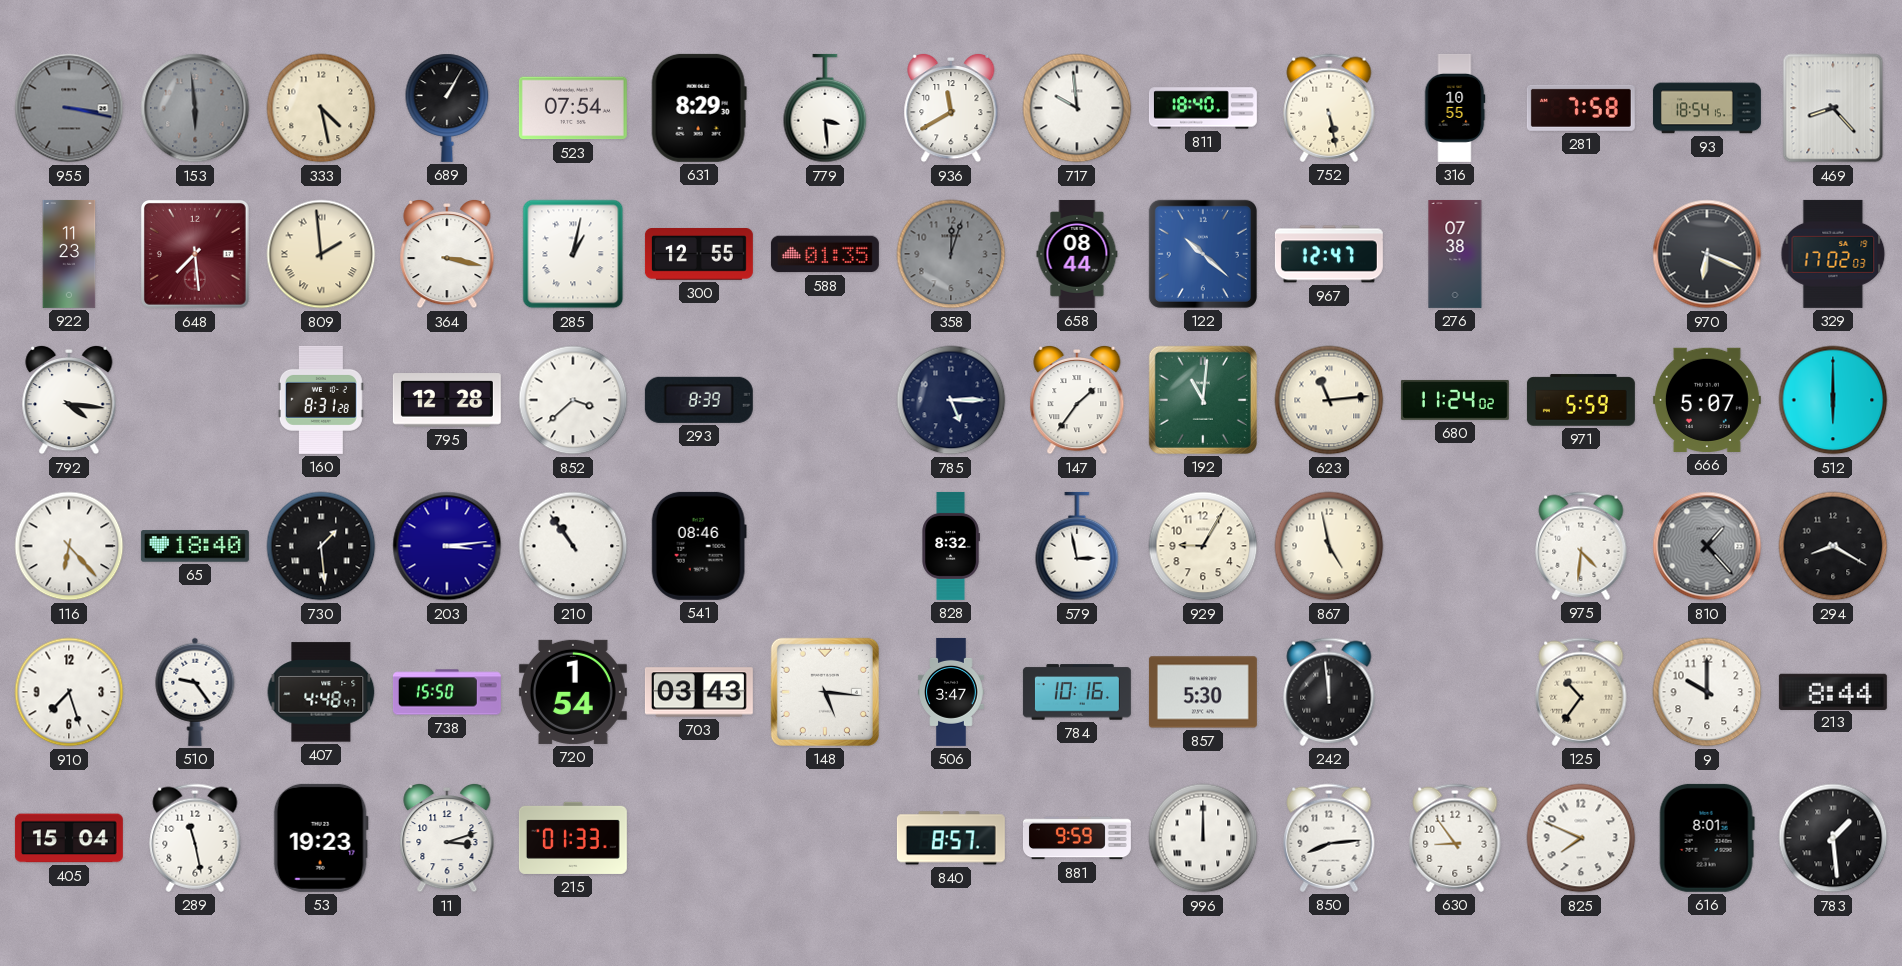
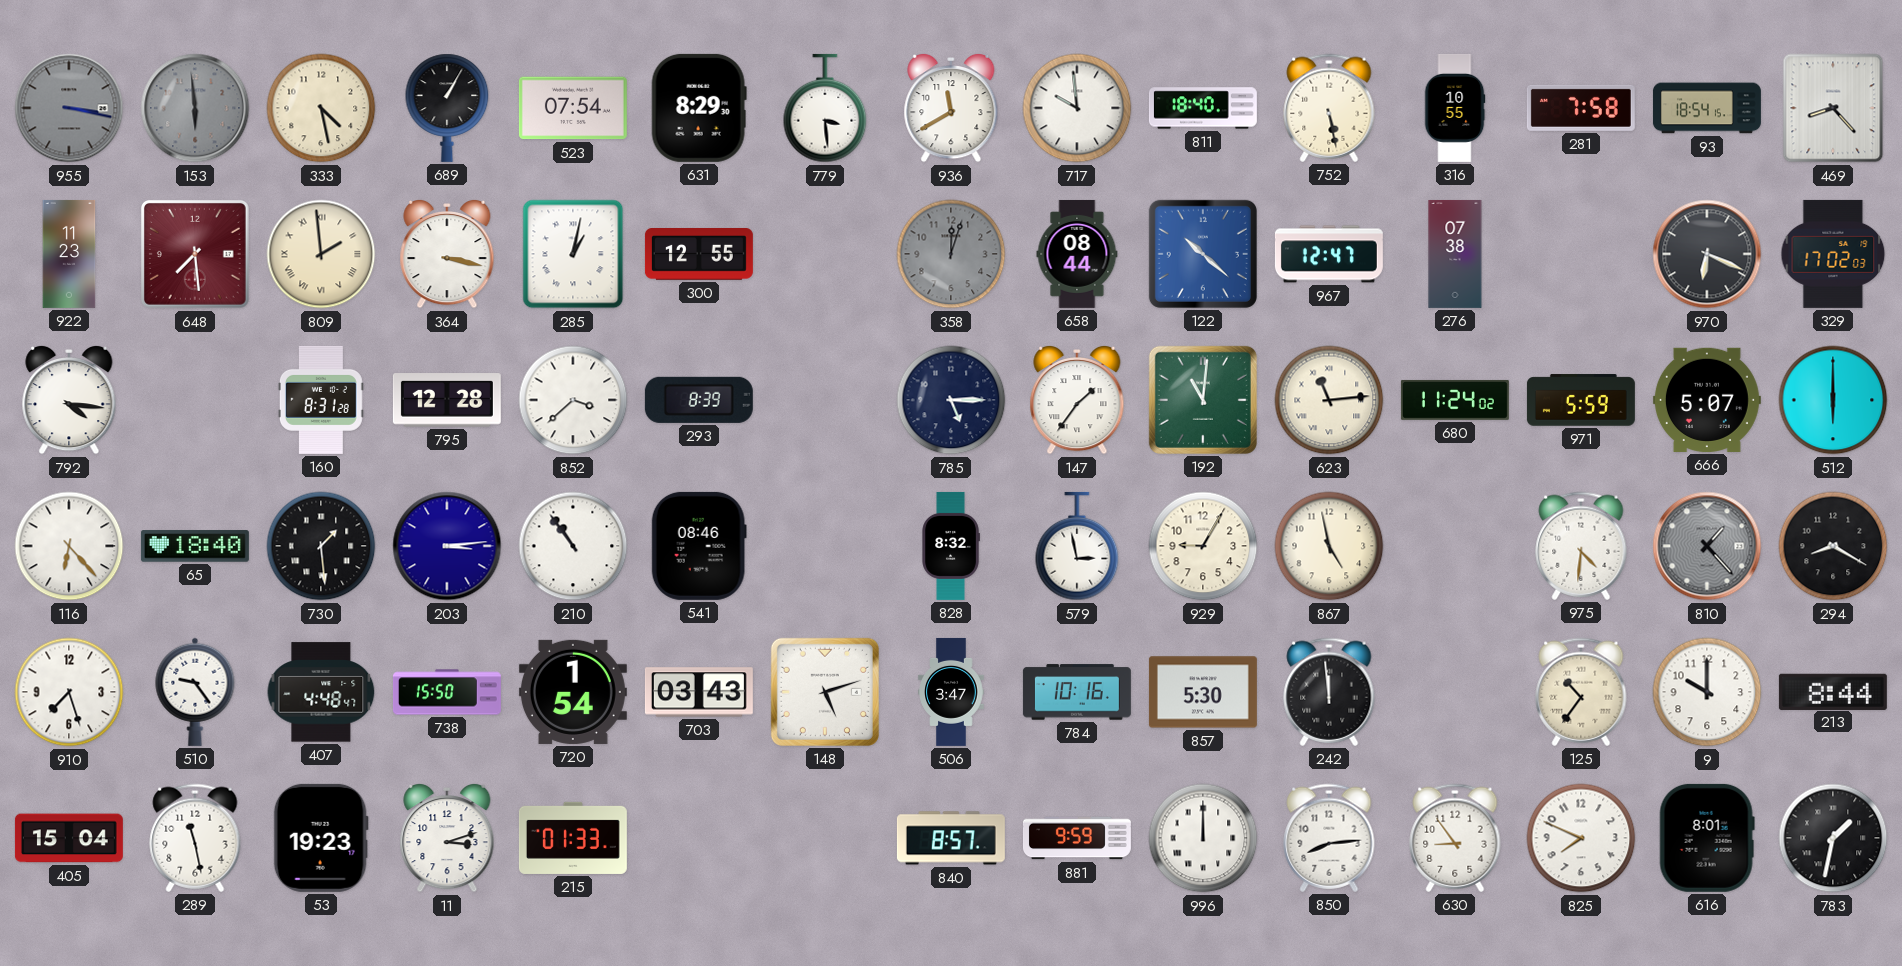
588: 01:35 -> none (825, 254)
148: 5:16 -> 5:12 (825, 692)
783: 1:29 -> 1:32 (1833, 838)
